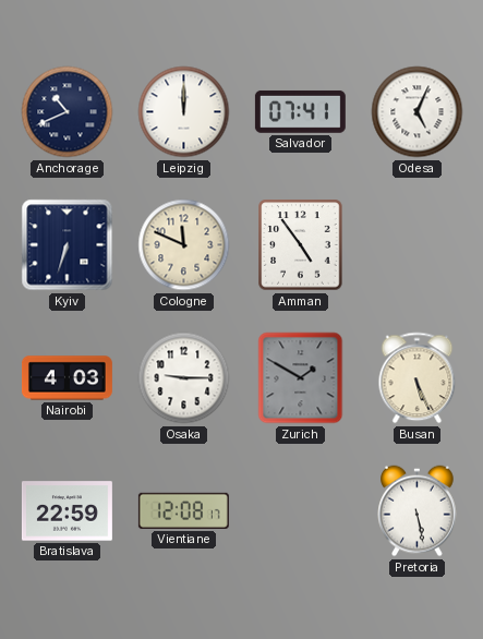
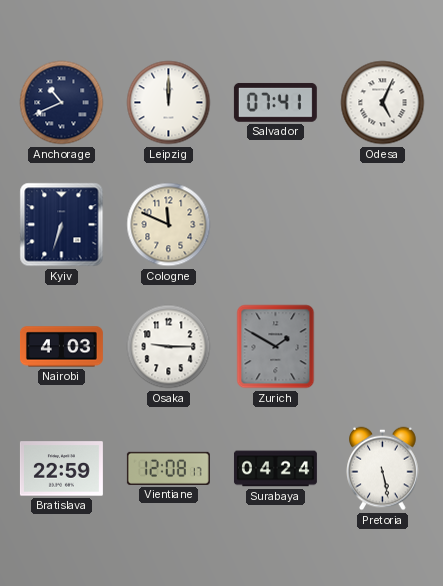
Amman: 4:54 -> none (301, 245)
Busan: 5:26 -> none (418, 378)
Surabaya: none -> 04:24 (275, 469)
